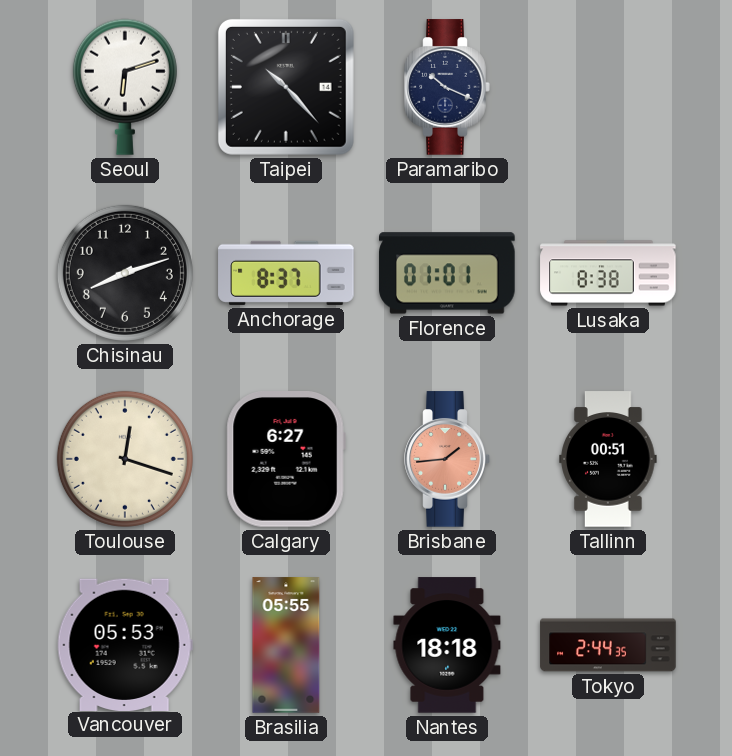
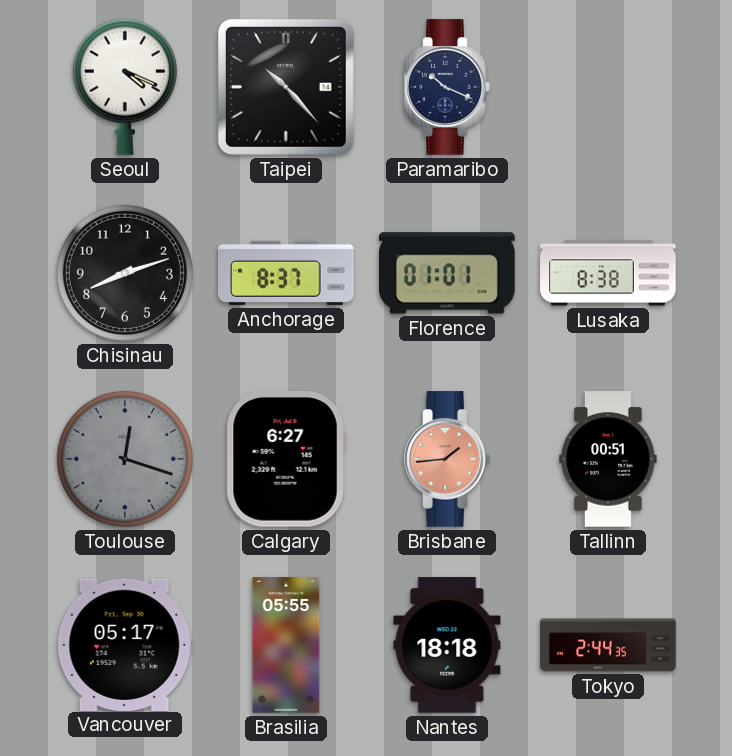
Seoul: 6:12 -> 4:19 (125, 87)
Toulouse dial: cream -> grey (125, 459)
Vancouver: 05:53 -> 05:17 (125, 644)
